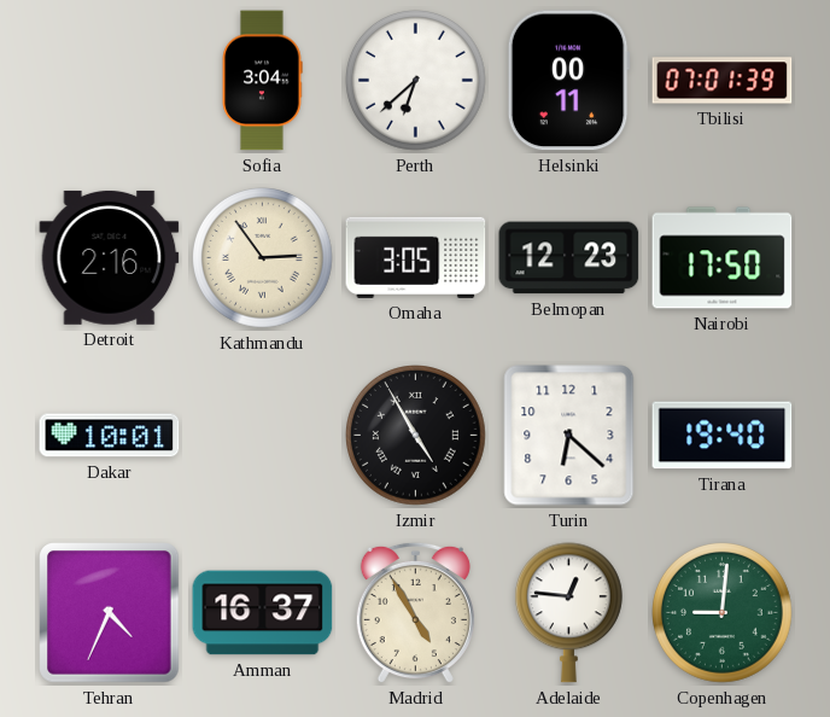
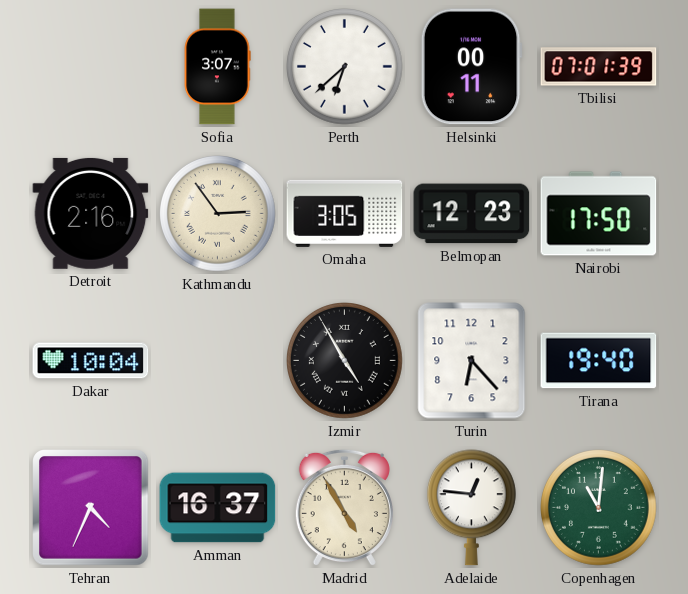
Sofia: 3:04 -> 3:07 (217, 67)
Dakar: 10:01 -> 10:04 (91, 361)
Turin: 6:22 -> 6:23 (472, 361)
Copenhagen: 9:01 -> 11:01 (599, 508)
